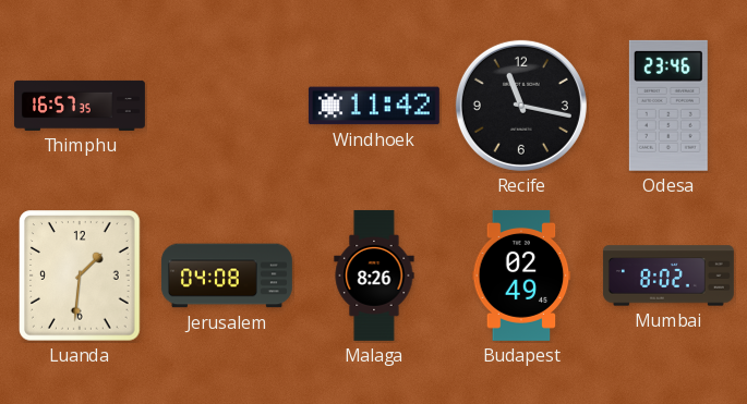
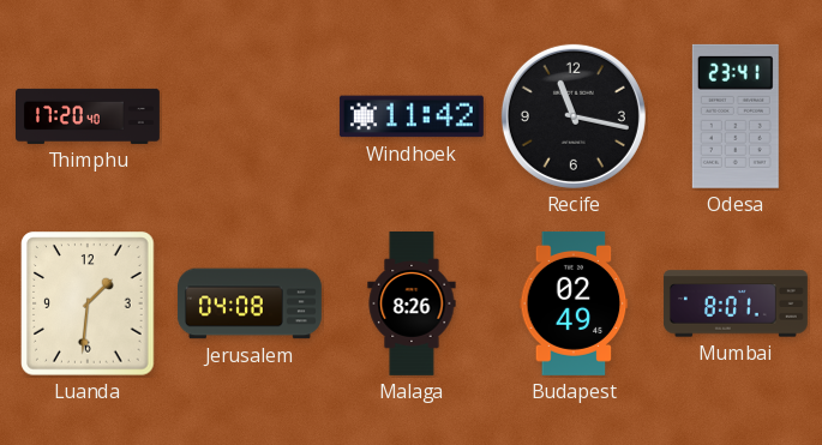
Thimphu: 16:57 -> 17:20 (89, 116)
Odesa: 23:46 -> 23:41 (736, 116)
Mumbai: 8:02 -> 8:01 (736, 303)
